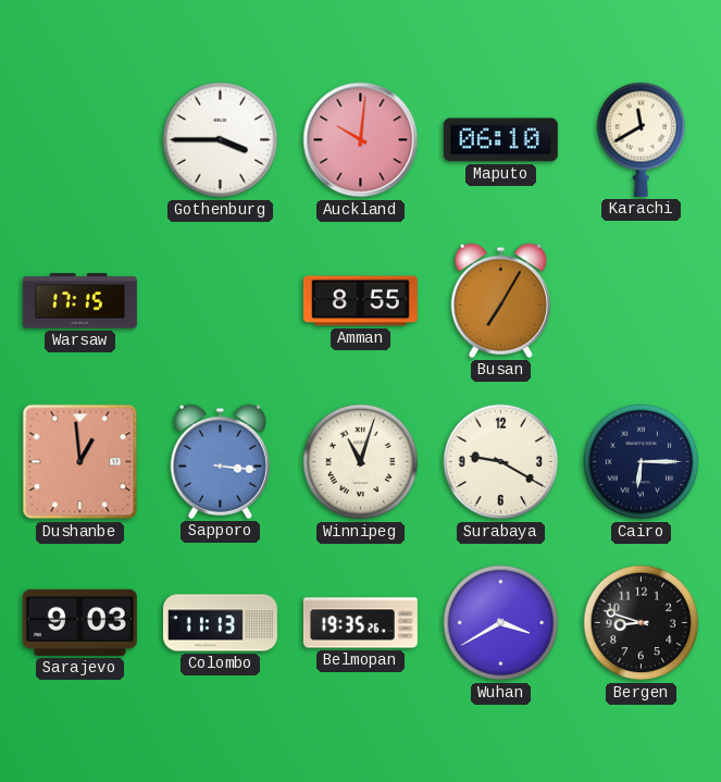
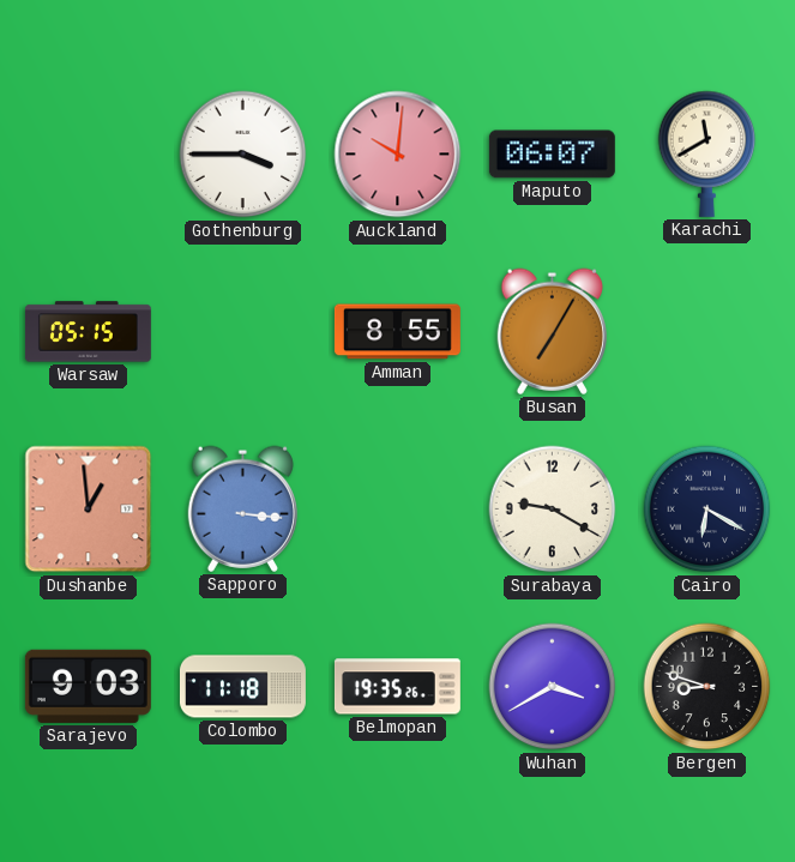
Maputo: 06:10 -> 06:07 (552, 155)
Warsaw: 17:15 -> 05:15 (88, 332)
Winnipeg: 11:03 -> none (361, 462)
Cairo: 6:15 -> 6:20 (707, 510)
Colombo: 11:13 -> 11:18 (242, 687)
